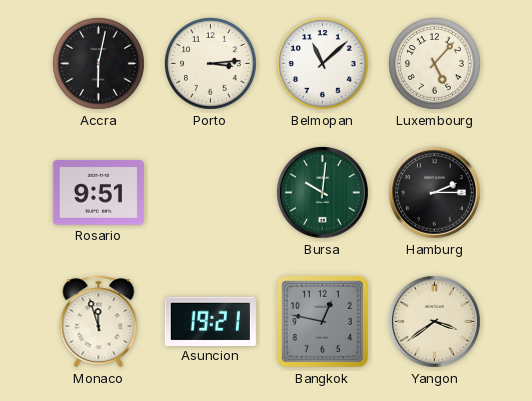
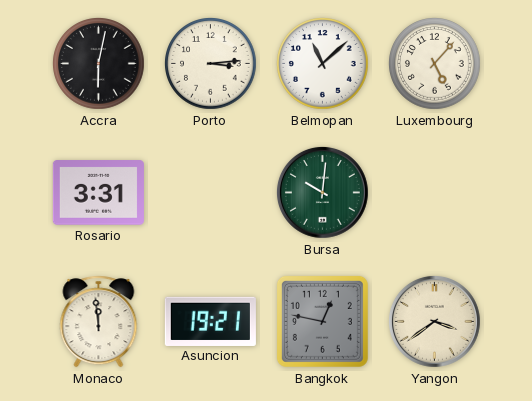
Rosario: 9:51 -> 3:31 (98, 193)
Hamburg: 2:15 -> none (435, 193)
Monaco: 11:57 -> 11:59 (99, 322)
